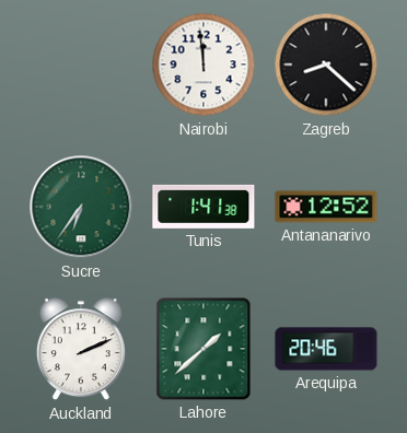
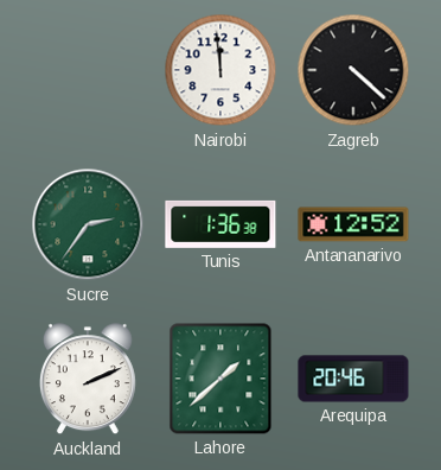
Zagreb: 8:22 -> 4:22 (353, 70)
Sucre: 6:36 -> 2:36 (88, 224)
Tunis: 1:41 -> 1:36 (220, 224)
